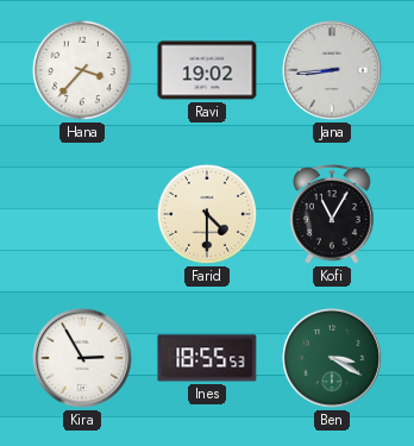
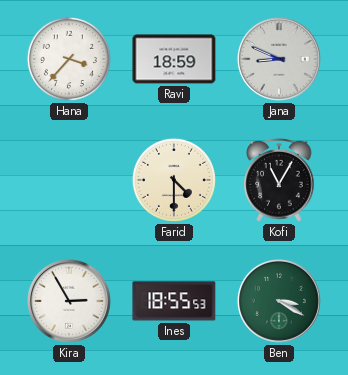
Ravi: 19:02 -> 18:59 (174, 59)
Jana: 8:44 -> 8:49 (279, 59)
